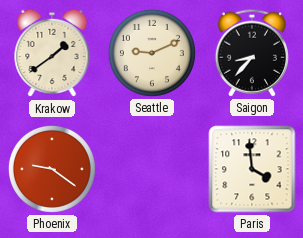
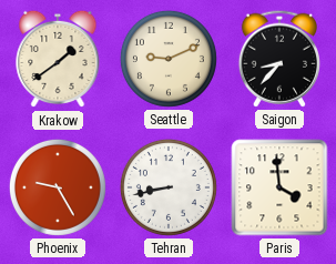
Phoenix: 9:21 -> 9:25 (58, 187)
Tehran: none -> 8:43 (169, 187)
